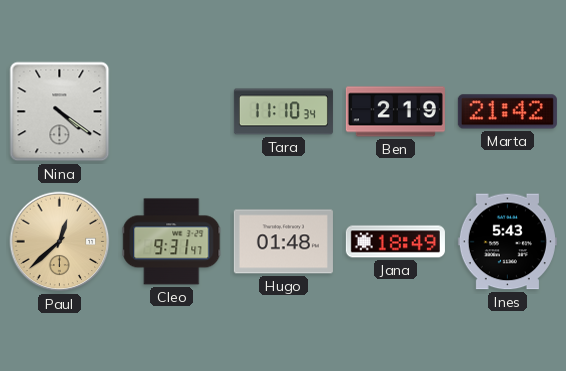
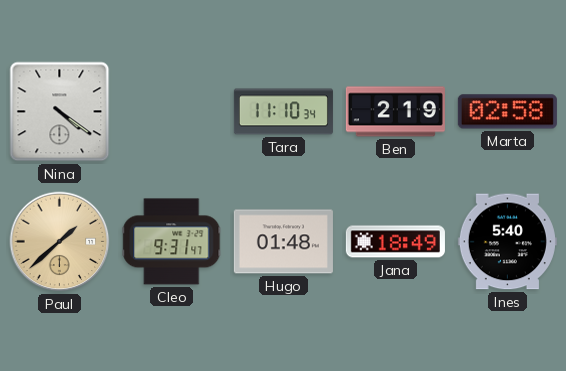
Marta: 21:42 -> 02:58 (507, 112)
Paul: 12:38 -> 1:38 (60, 242)
Ines: 5:43 -> 5:40 (507, 242)
